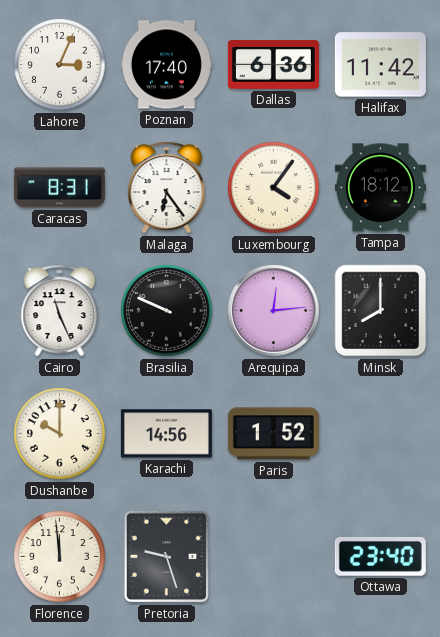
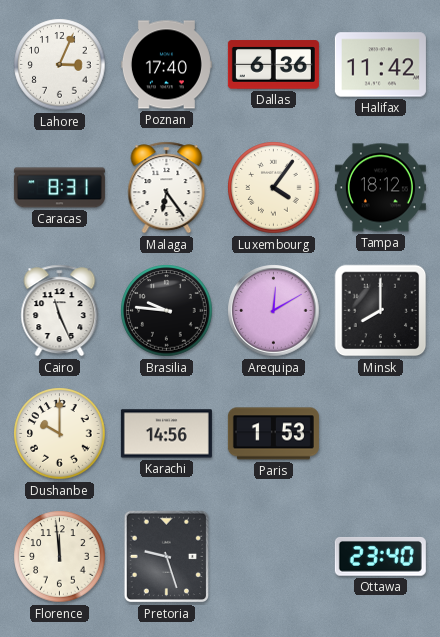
Brasilia: 9:49 -> 9:46 (167, 311)
Arequipa: 12:14 -> 12:10 (274, 311)
Paris: 1:52 -> 1:53 (273, 434)
